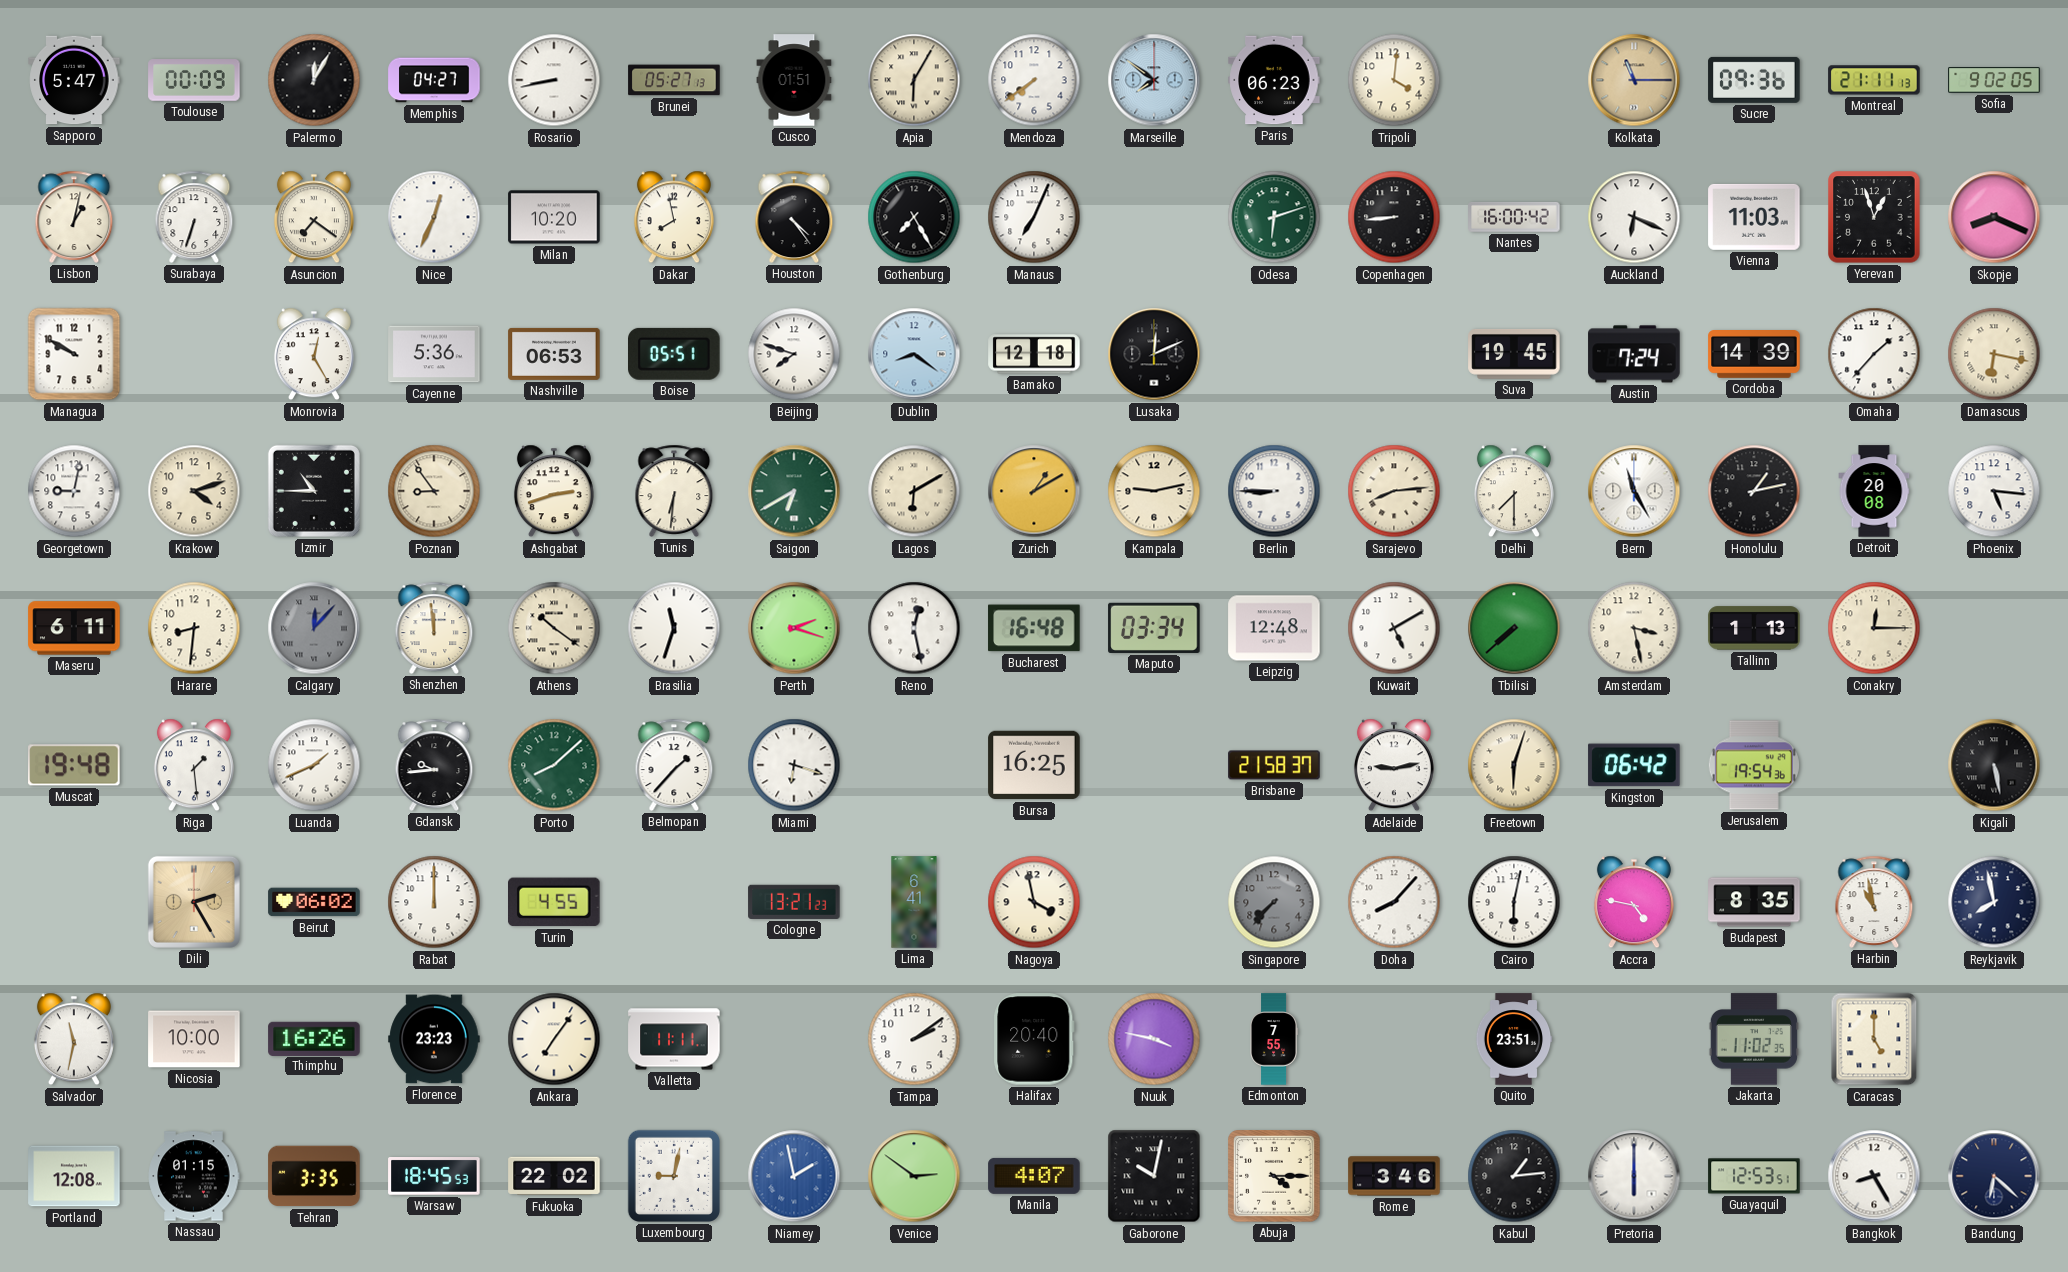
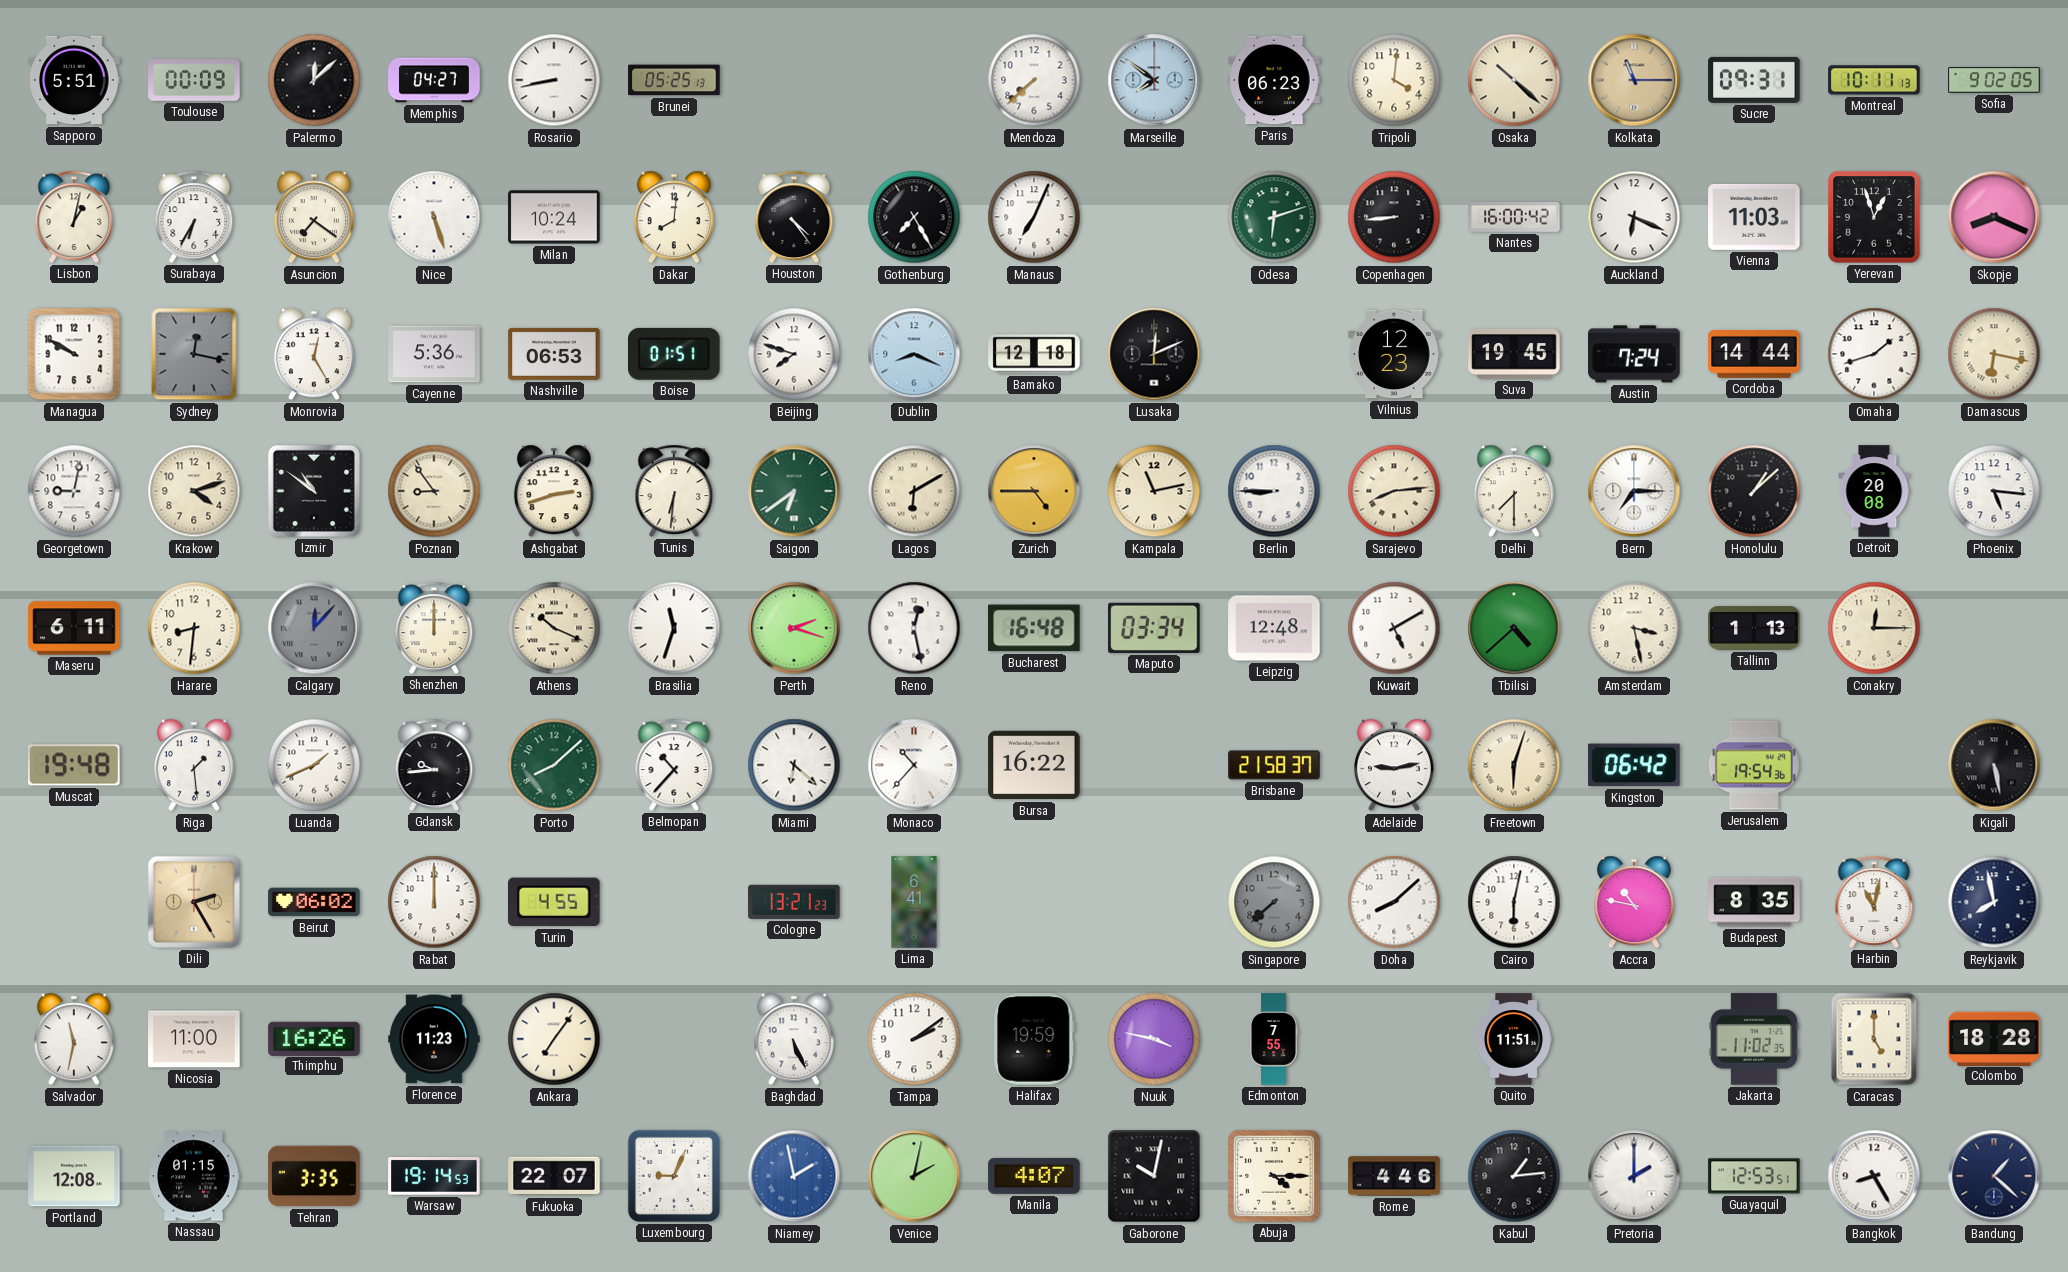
Sapporo: 5:47 -> 5:51 (74, 80)
Palermo: 12:05 -> 12:08 (314, 80)
Brunei: 05:27 -> 05:25 (674, 80)
Cusco: 01:51 -> none (794, 80)
Apia: 6:05 -> none (914, 80)
Mendoza: 7:39 -> 7:38 (1034, 80)
Osaka: none -> 10:22 (1514, 80)
Sucre: 09:36 -> 09:31 (1754, 80)
Montreal: 21:11 -> 10:11 (1874, 80)
Surabaya: 6:33 -> 6:35 (194, 217)
Nice: 12:34 -> 5:27 (434, 217)
Milan: 10:20 -> 10:24 (554, 217)
Dakar: 7:58 -> 8:01 (674, 217)
Sydney: none -> 12:17 (194, 354)
Boise: 05:51 -> 01:51 (674, 354)
Dublin: 8:21 -> 8:19 (914, 354)
Vilnius: none -> 12:23 (1394, 354)
Cordoba: 14:39 -> 14:44 (1754, 355)
Omaha: 1:37 -> 1:42 (1874, 354)
Izmir: 10:45 -> 10:51 (314, 491)
Saigon: 6:40 -> 6:39 (794, 491)
Zurich: 1:10 -> 4:45 (1034, 491)
Kampala: 9:13 -> 11:13 (1154, 491)
Bern: 11:25 -> 7:15 (1634, 491)
Honolulu: 1:13 -> 1:08 (1754, 491)
Shenzhen: 11:59 -> 12:00 (434, 628)
Athens: 10:21 -> 10:19 (554, 628)
Tbilisi: 7:38 -> 4:38 (1514, 628)
Belmopan: 1:37 -> 10:37 (674, 765)
Miami: 6:18 -> 6:22 (794, 765)
Monaco: none -> 10:37 (914, 765)
Bursa: 16:25 -> 16:22 (1034, 765)
Nagoya: 3:58 -> none (1034, 902)
Singapore: 7:37 -> 7:38 (1274, 902)
Doha: 8:07 -> 8:08 (1394, 902)
Accra: 4:47 -> 10:47 (1634, 902)
Harbin: 10:58 -> 11:02 (1874, 902)
Nicosia: 10:00 -> 11:00 (194, 1039)
Florence: 23:23 -> 11:23 (434, 1039)
Valletta: 11:11 -> none (674, 1039)
Baghdad: none -> 5:26 (794, 1039)
Halifax: 20:40 -> 19:59 (1034, 1039)
Quito: 23:51 -> 11:51 (1514, 1039)
Colombo: none -> 18:28 (1994, 1038)
Warsaw: 18:45 -> 19:14 (434, 1177)
Fukuoka: 22:02 -> 22:07 (554, 1176)
Luxembourg: 9:02 -> 9:04 (674, 1176)
Venice: 2:51 -> 2:02 (914, 1176)
Rome: 3:46 -> 4:46 (1394, 1176)
Pretoria: 6:00 -> 2:00 (1634, 1176)
Bandung: 6:22 -> 1:22 (1994, 1176)
